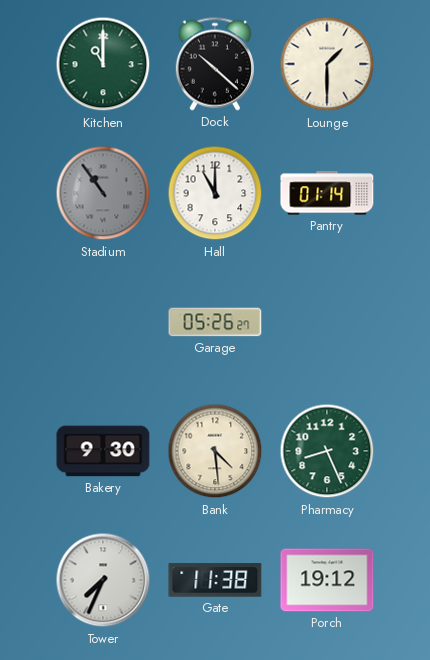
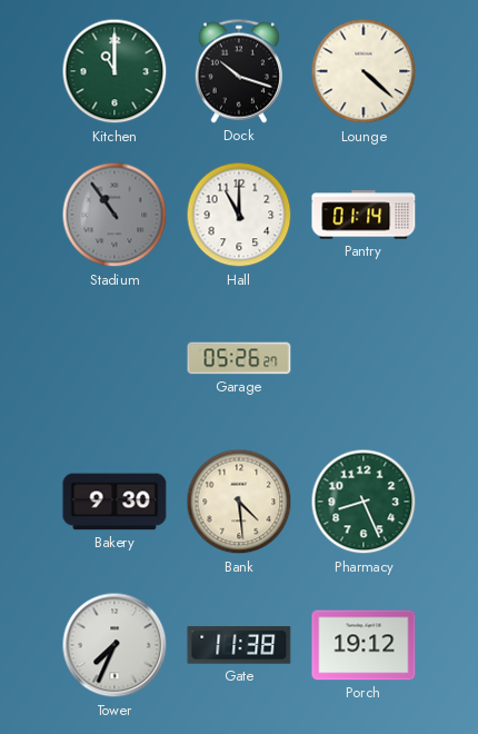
Dock: 10:22 -> 10:18 (239, 71)
Lounge: 1:30 -> 4:22 (364, 71)
